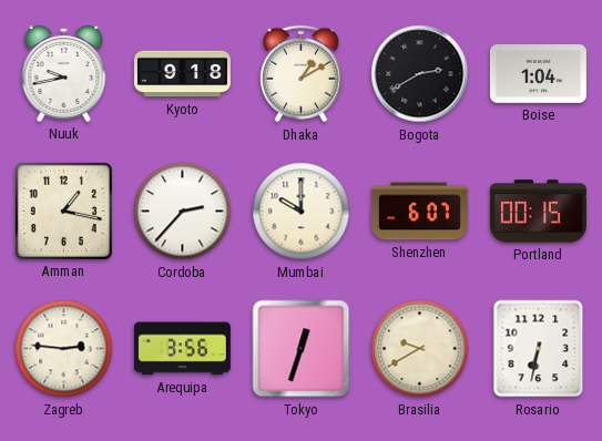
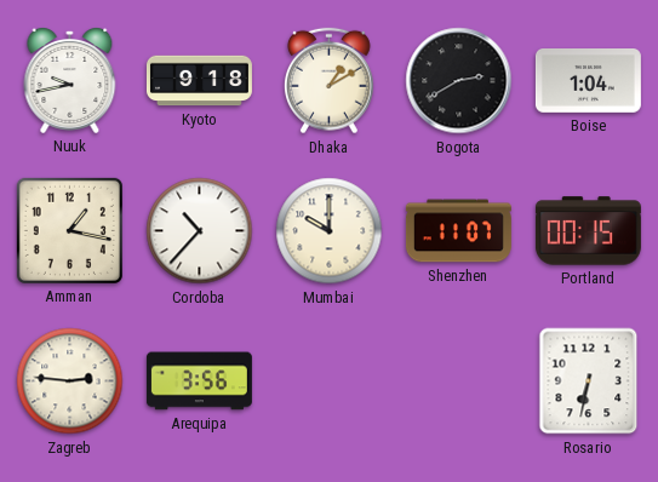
Cordoba: 2:37 -> 10:37 (200, 231)
Shenzhen: 6:07 -> 11:07 (458, 231)
Tokyo: 12:33 -> none (302, 349)
Brasilia: 9:40 -> none (420, 349)
